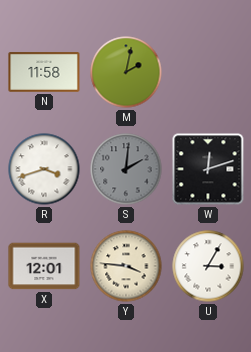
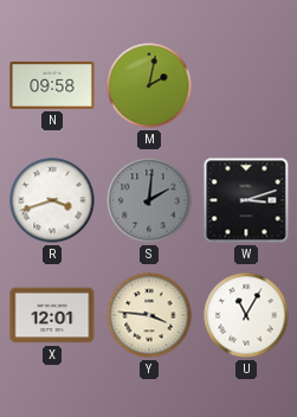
N: 11:58 -> 09:58 (52, 86)
W: 12:12 -> 3:12 (246, 200)
U: 3:05 -> 11:05 (246, 315)
